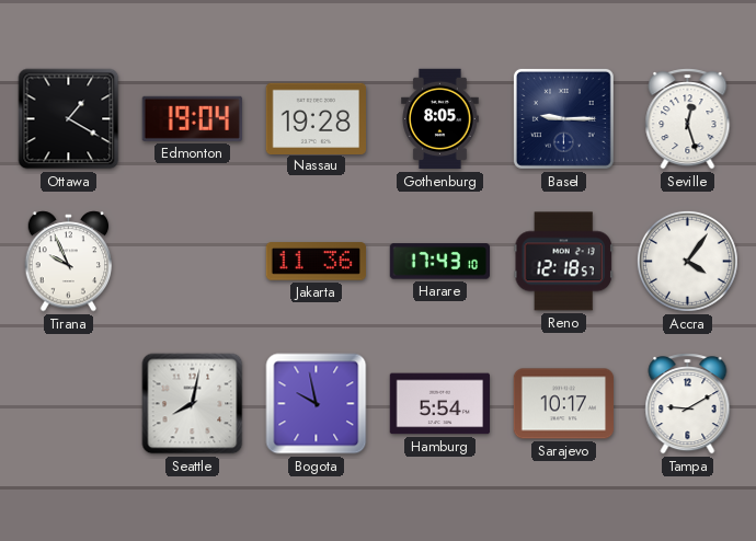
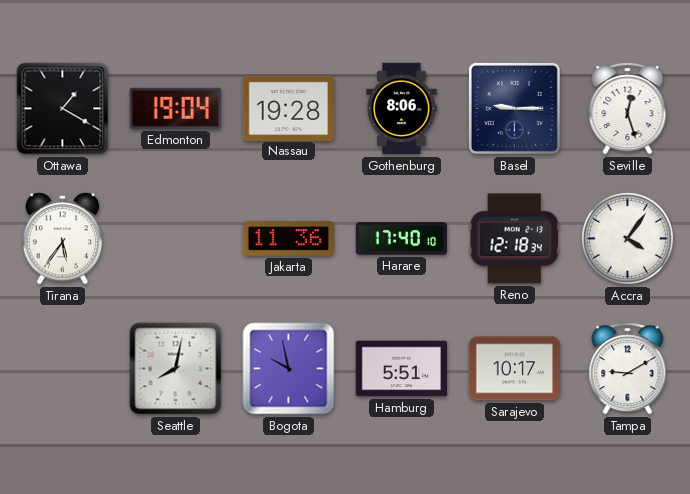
Gothenburg: 8:05 -> 8:06 (402, 109)
Tirana: 9:56 -> 5:36 (63, 239)
Harare: 17:43 -> 17:40 (401, 239)
Reno: 12:18:57 -> 12:18:34 (514, 239)
Hamburg: 5:54 -> 5:51 (402, 369)
